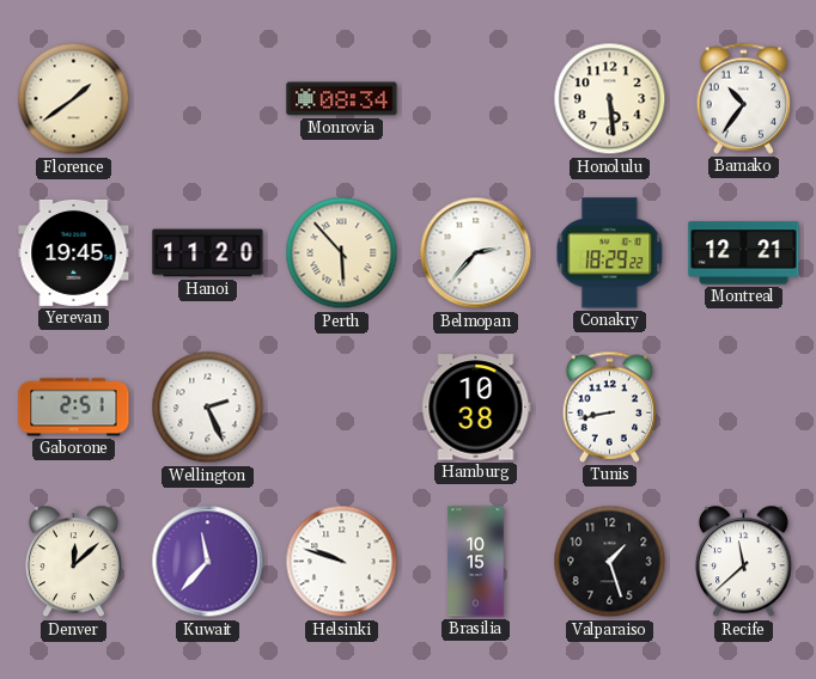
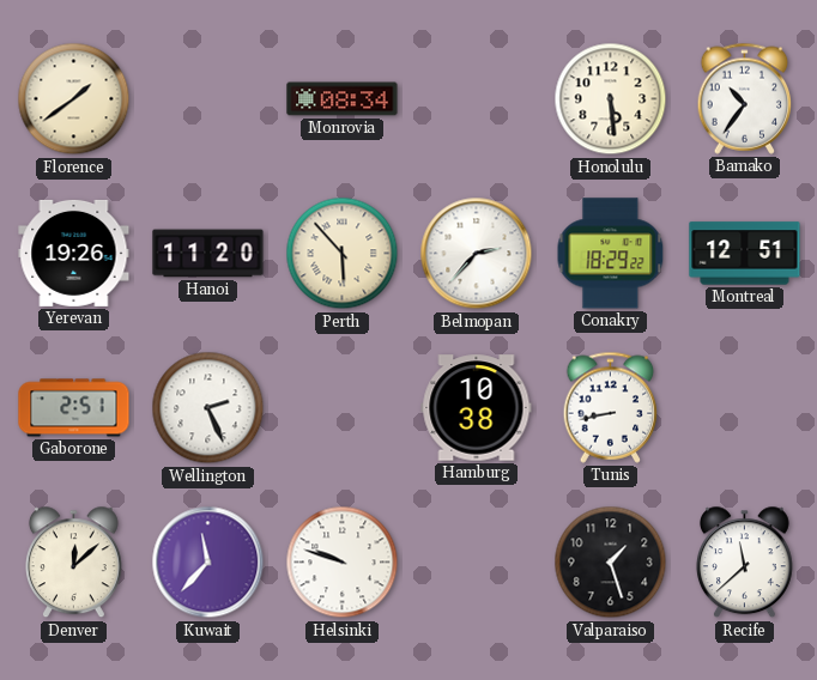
Yerevan: 19:45 -> 19:26 (74, 253)
Montreal: 12:21 -> 12:51 (745, 254)
Brasilia: 10:15 -> none (476, 562)
